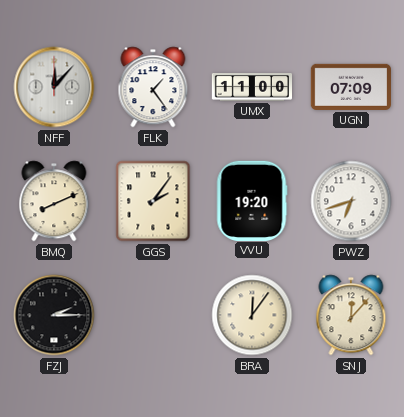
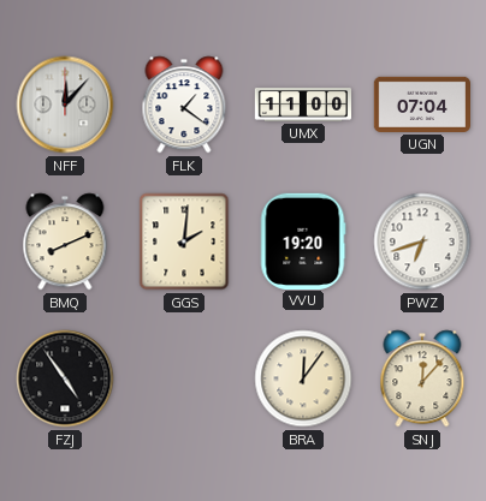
FLK: 1:24 -> 1:21 (184, 105)
UGN: 07:09 -> 07:04 (421, 105)
GGS: 2:06 -> 2:01 (184, 241)
FZJ: 2:15 -> 4:54 (65, 378)
